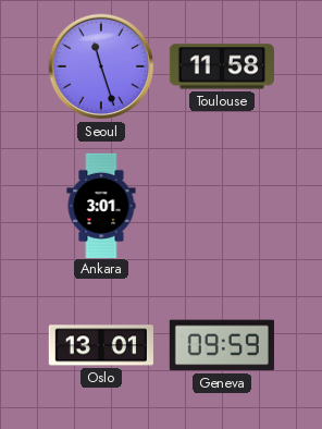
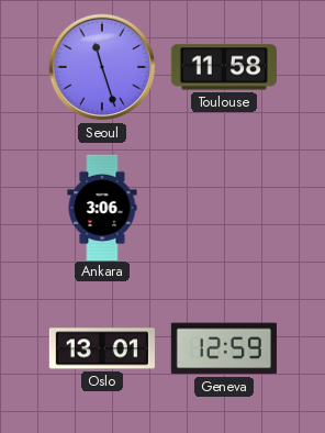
Ankara: 3:01 -> 3:06 (102, 207)
Geneva: 09:59 -> 12:59 (224, 348)
